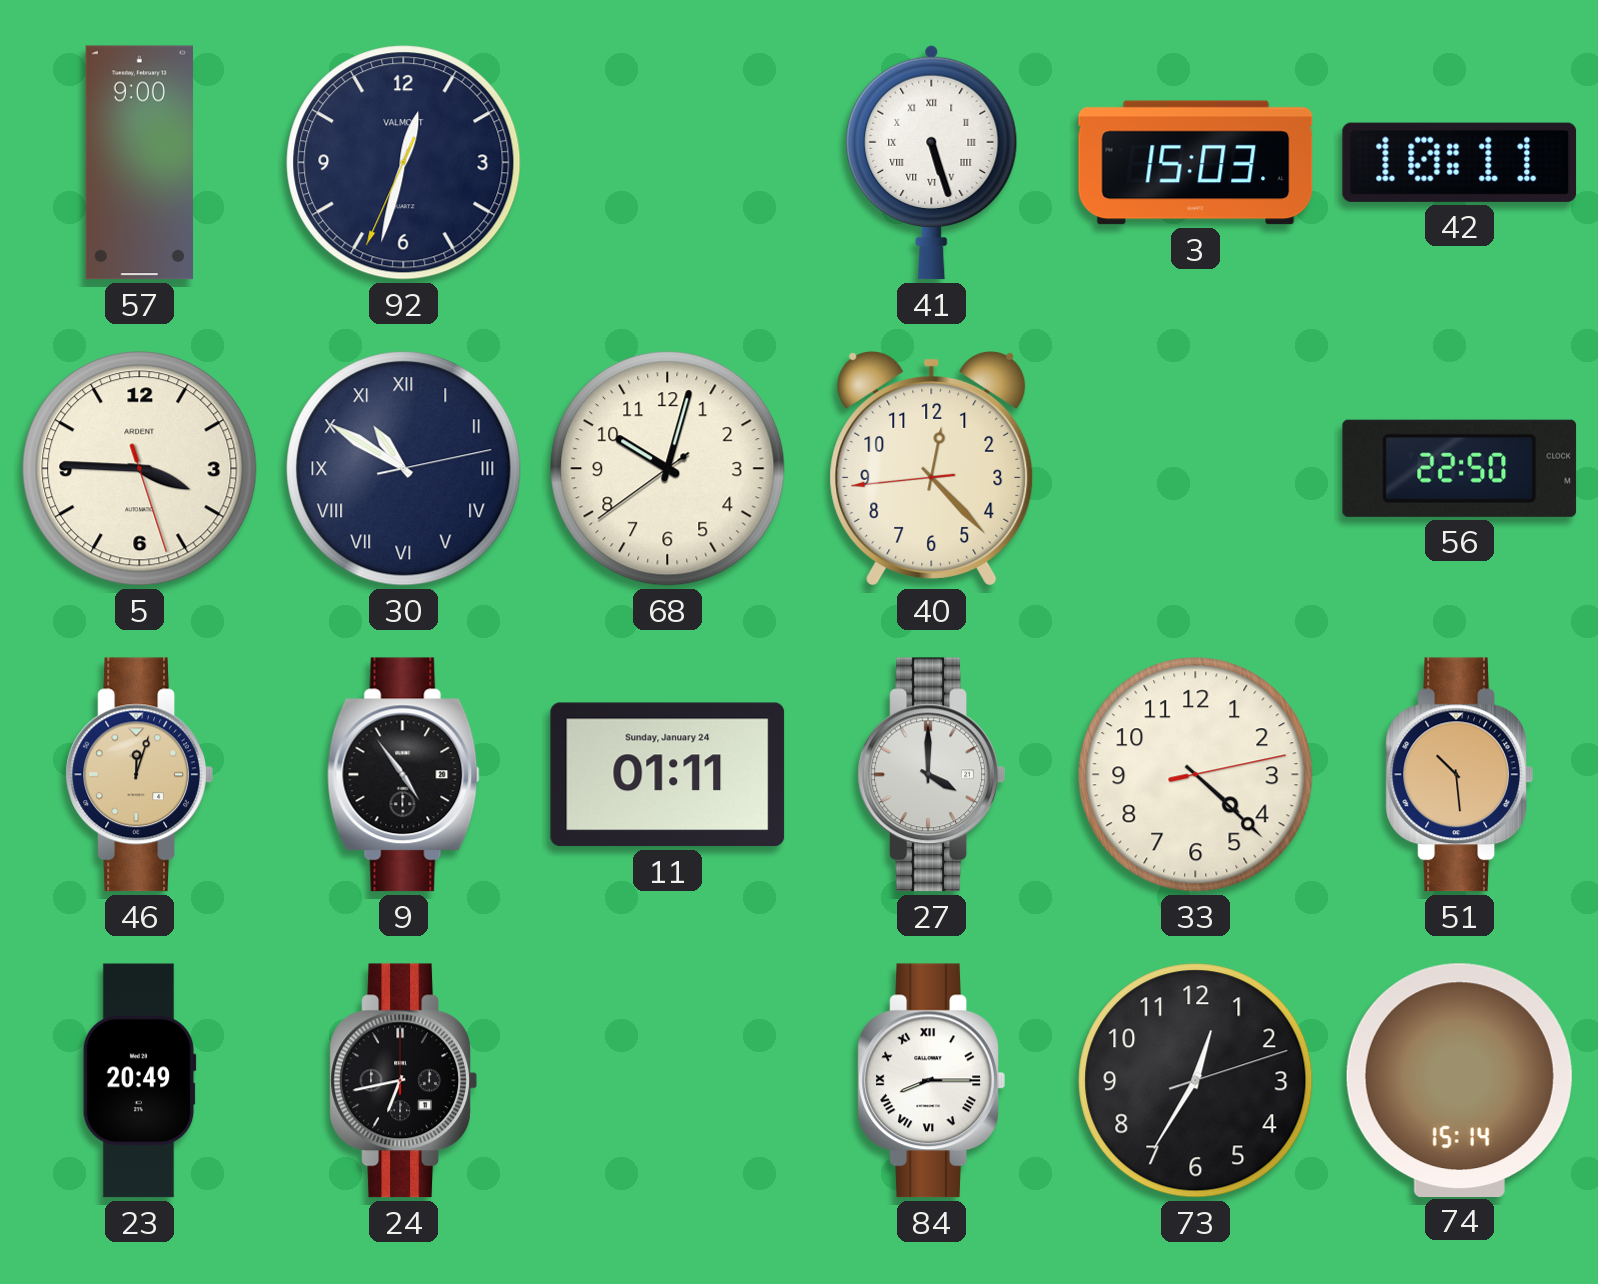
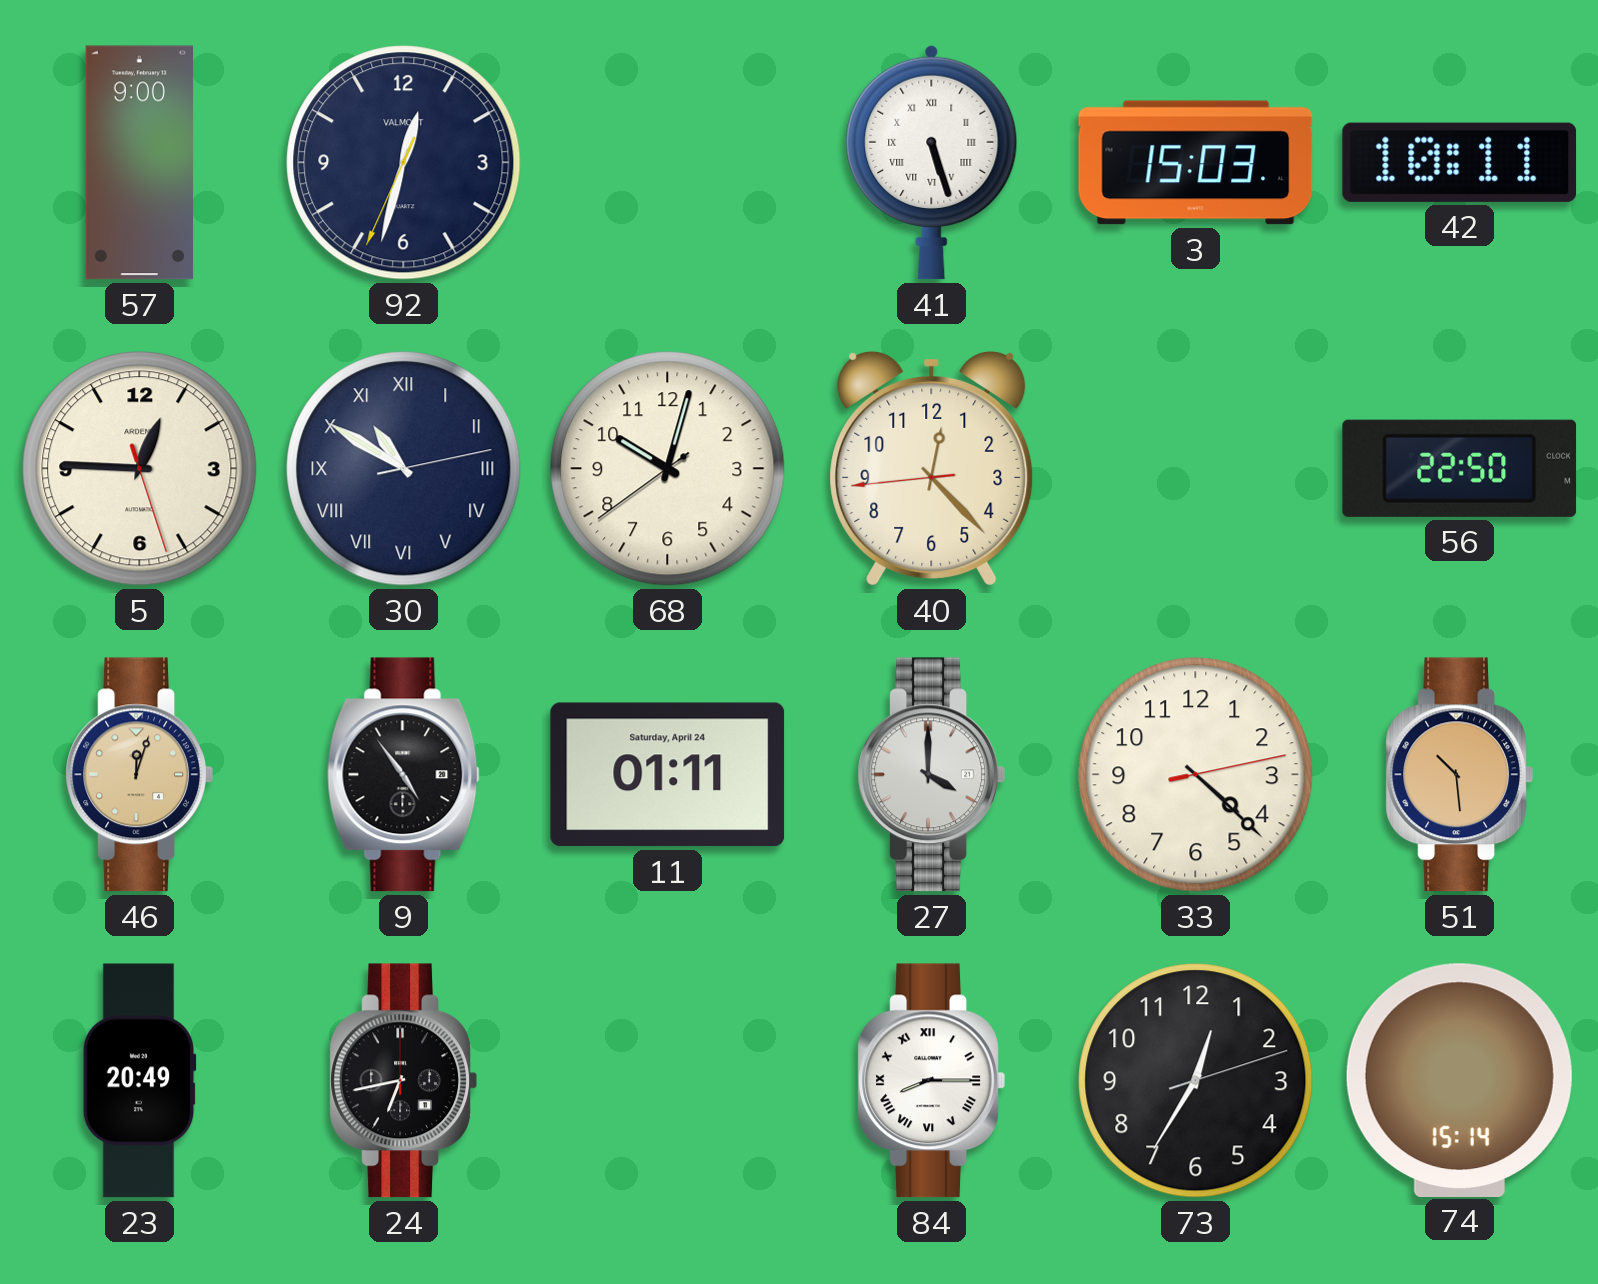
5: 3:45 -> 12:45 (140, 469)
11 date: Sunday, January 24 -> Saturday, April 24 (668, 775)
